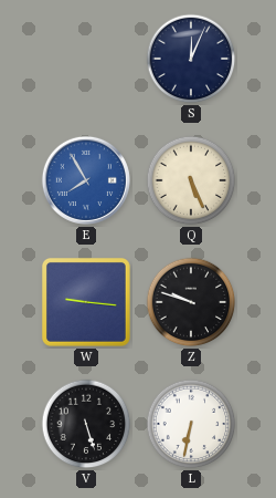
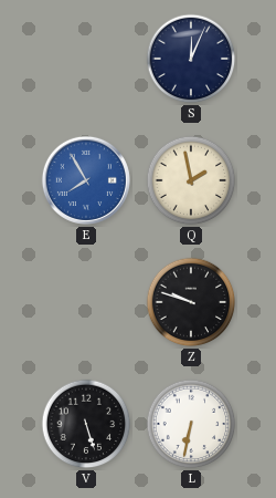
Q: 5:26 -> 1:58 (191, 180)
W: 9:16 -> none (86, 302)
